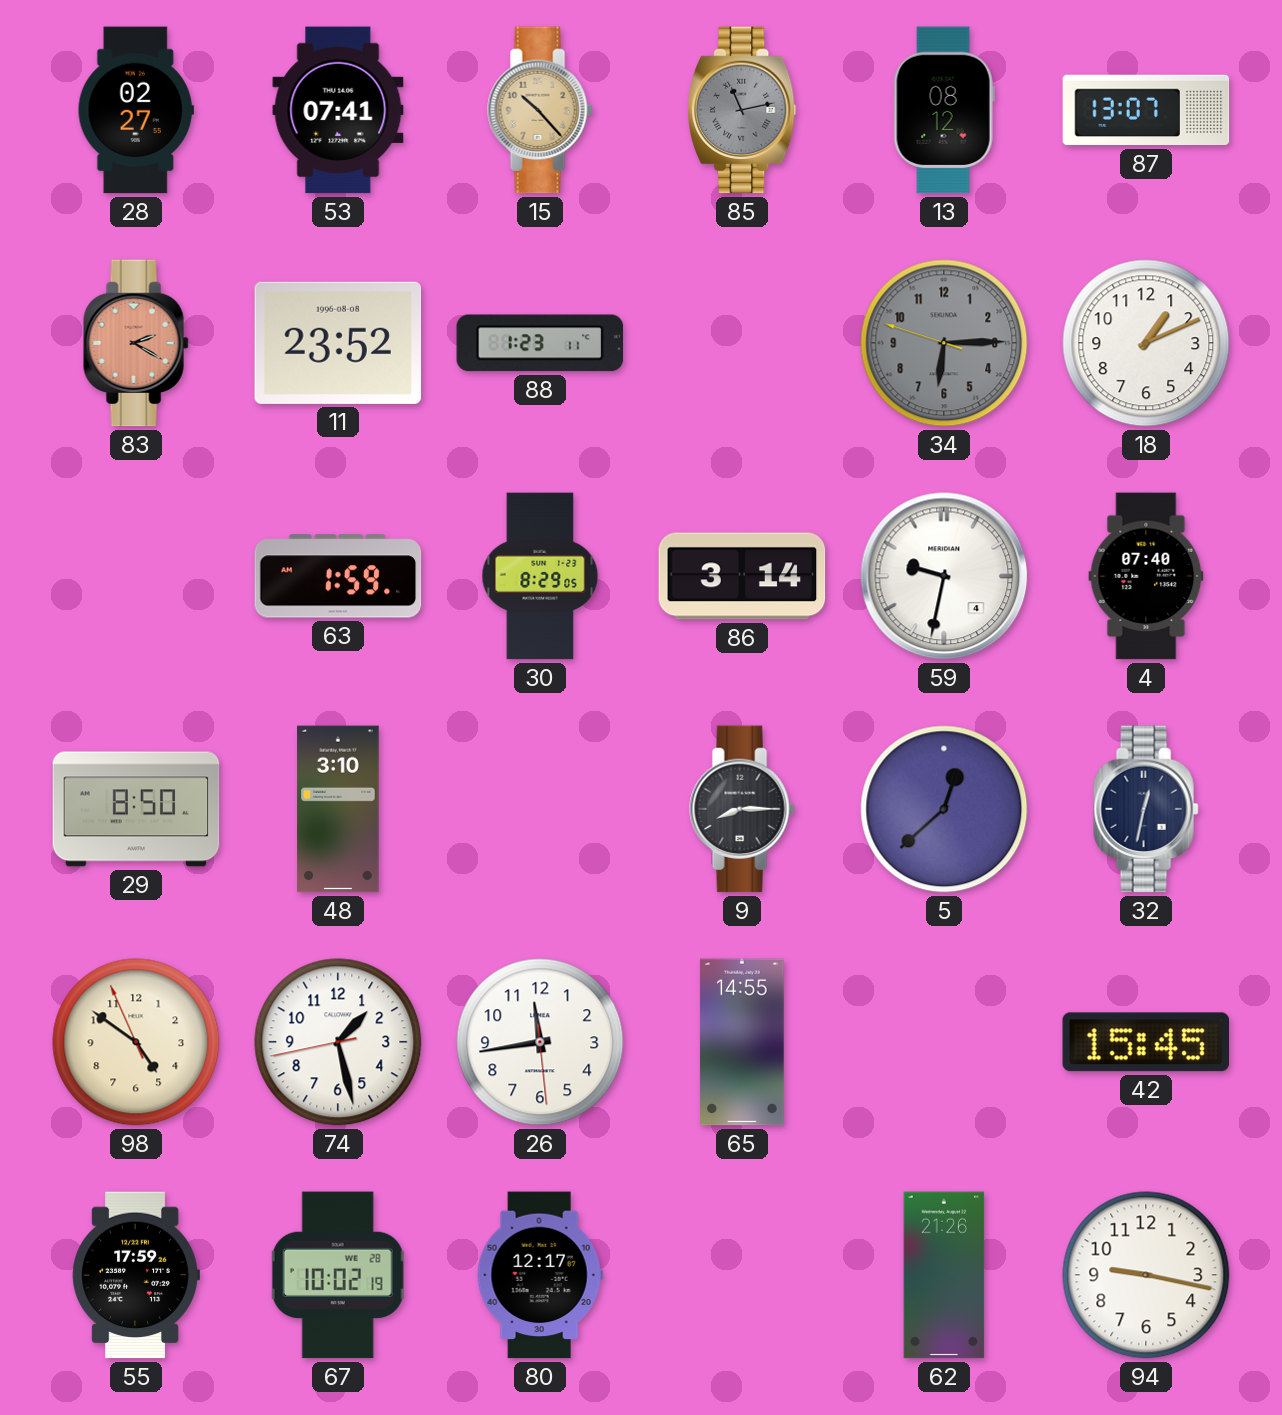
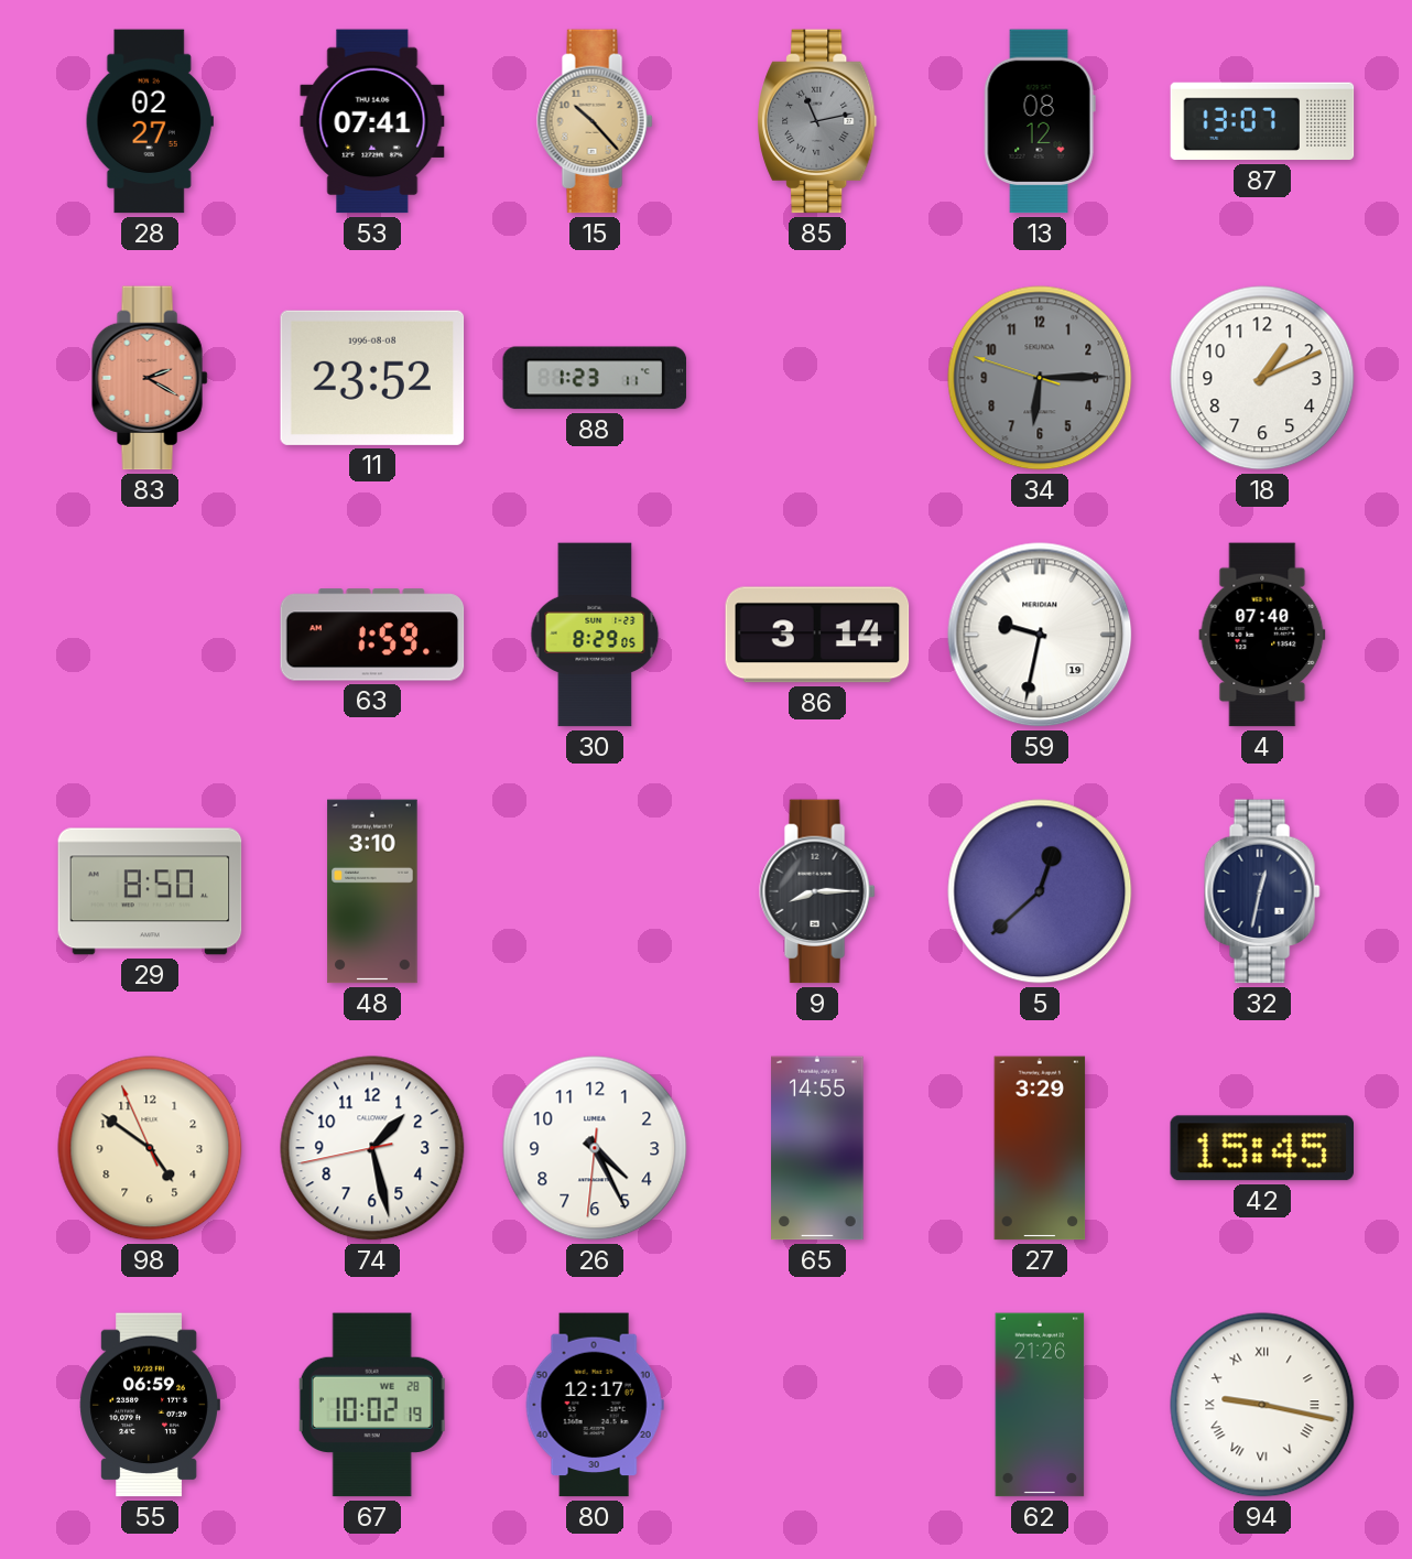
59 date: 4 -> 19 (1040, 635)
26: 11:43 -> 4:25 (595, 1148)
27: none -> 3:29 (1040, 1148)
55: 17:59 -> 06:59 (150, 1405)
94 numerals: Arabic -> Roman (1262, 1405)
